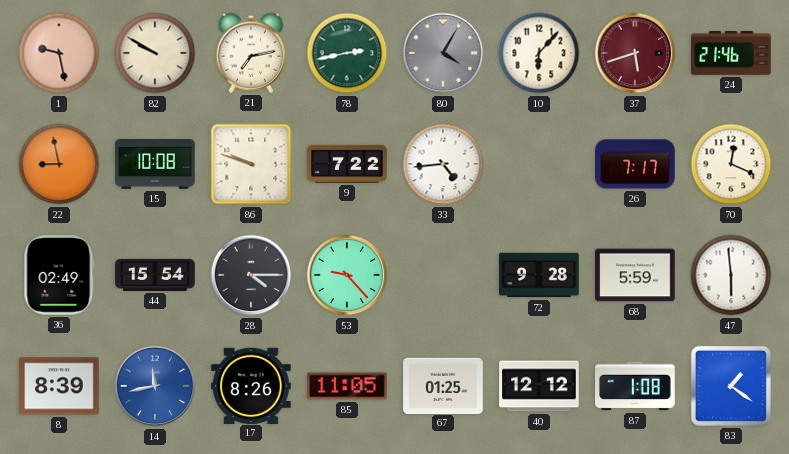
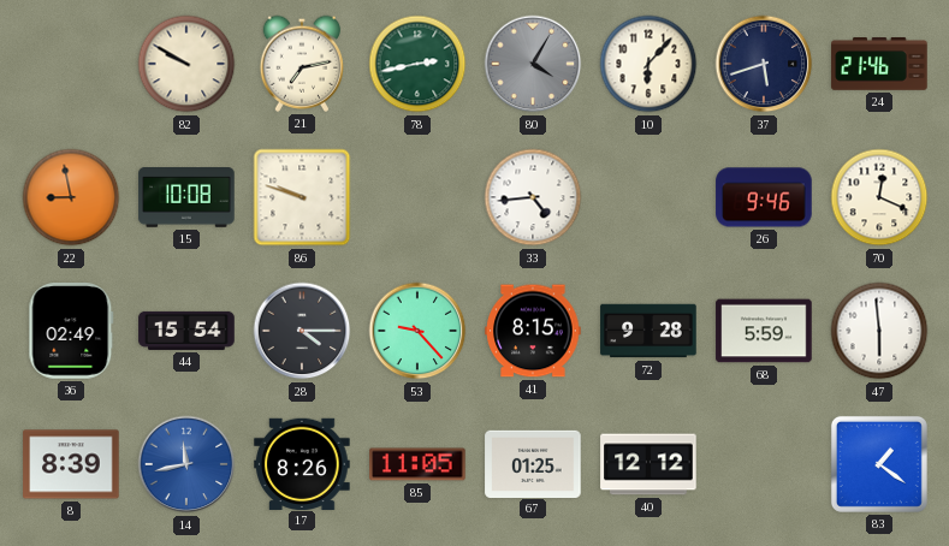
1: 9:28 -> none (59, 53)
37 dial: burgundy -> navy (764, 64)
9: 7:22 -> none (347, 164)
26: 7:17 -> 9:46 (764, 197)
41: none -> 8:15 (533, 331)
87: 1:08 -> none (635, 386)
